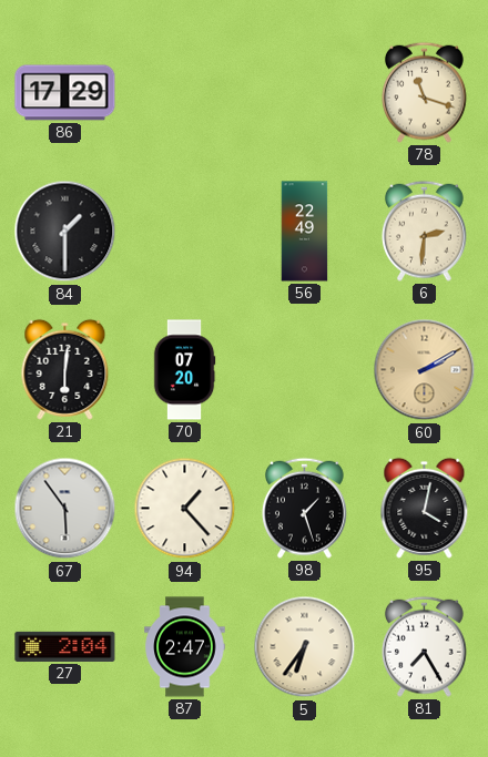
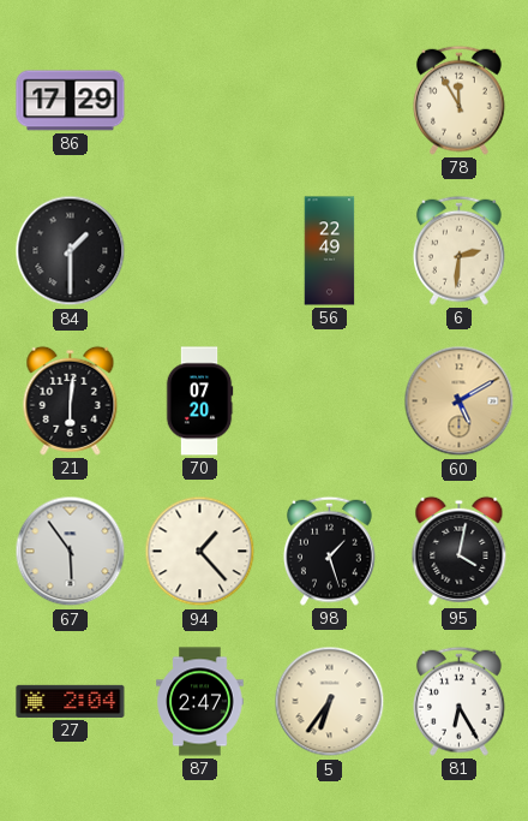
78: 11:18 -> 11:55 (458, 100)
60: 2:10 -> 5:10 (460, 401)
81: 7:25 -> 6:25 (458, 701)
